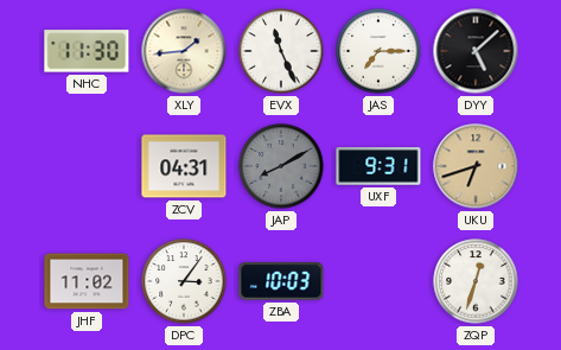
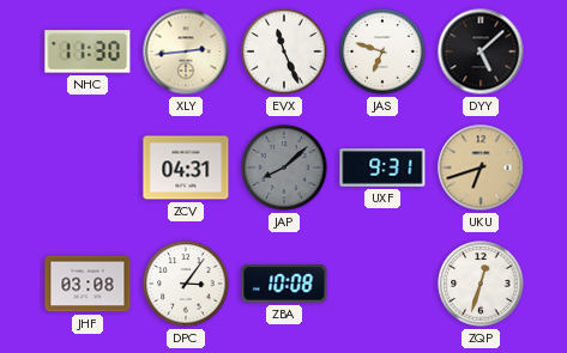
XLY: 1:44 -> 2:44 (186, 51)
JAS: 7:15 -> 6:48 (382, 51)
JAP: 8:10 -> 8:08 (284, 168)
JHF: 11:02 -> 03:08 (88, 284)
ZBA: 10:03 -> 10:08 (284, 284)
